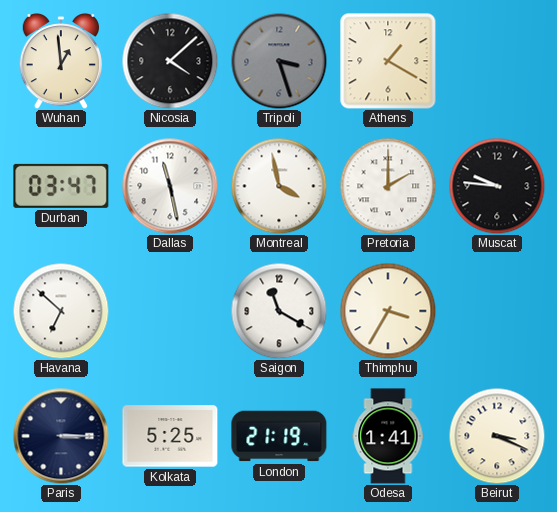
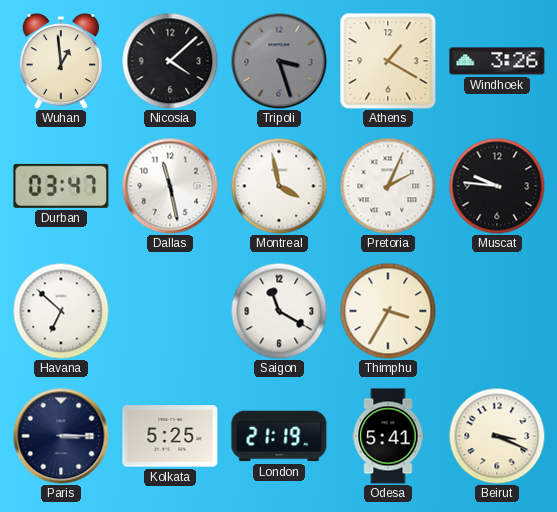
Windhoek: none -> 3:26 (497, 61)
Pretoria: 2:00 -> 2:04 (388, 186)
Odesa: 1:41 -> 5:41 (388, 436)
